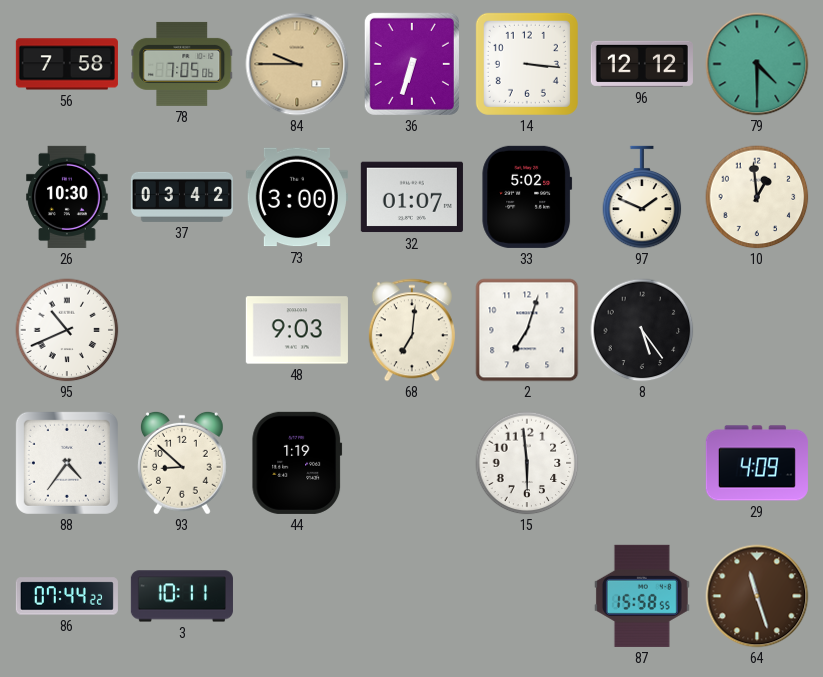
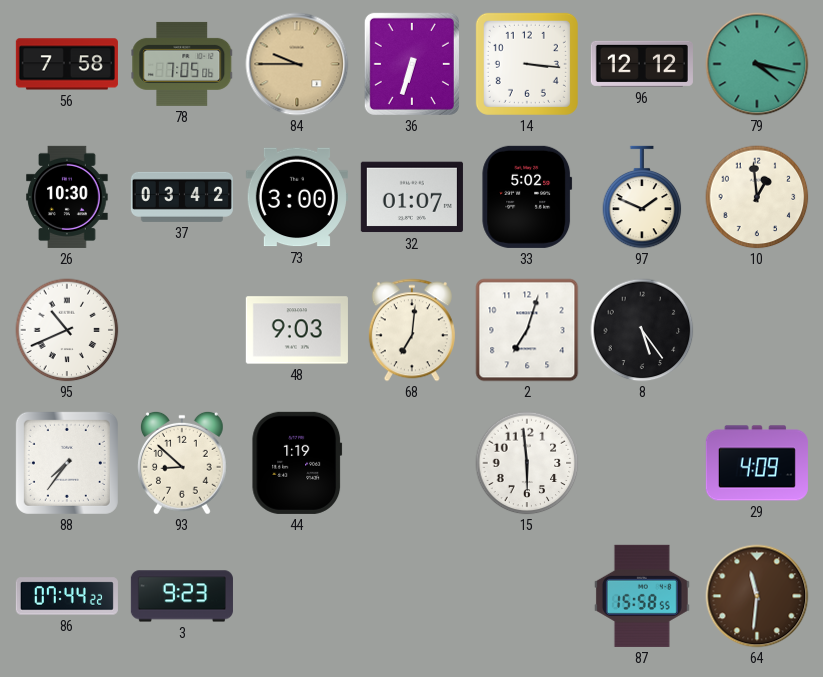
79: 4:30 -> 4:17 (757, 64)
88: 4:36 -> 7:36 (67, 463)
3: 10:11 -> 9:23 (182, 596)
64: 11:27 -> 11:31 (757, 596)
